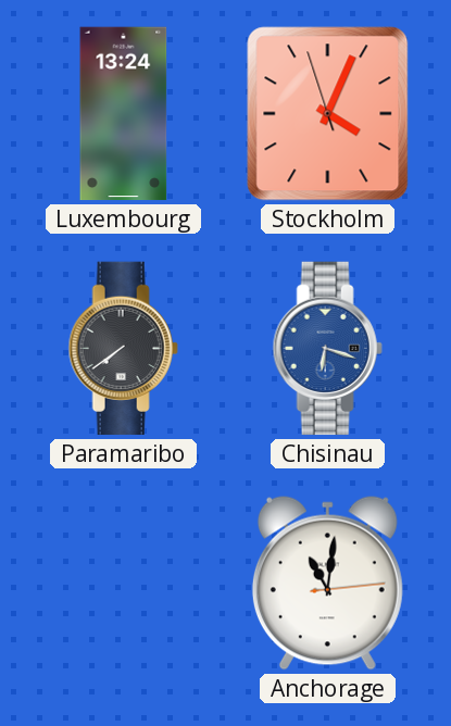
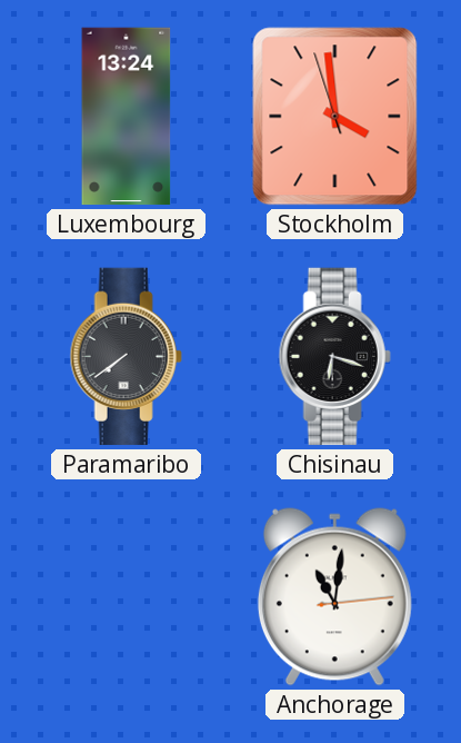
Stockholm: 4:03 -> 3:58 (335, 117)
Chisinau dial: blue -> black (334, 357)
